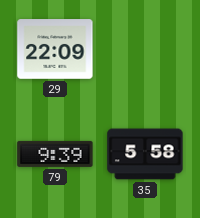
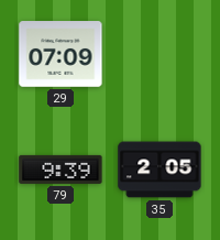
29: 22:09 -> 07:09 (61, 54)
35: 5:58 -> 2:05 (159, 170)
